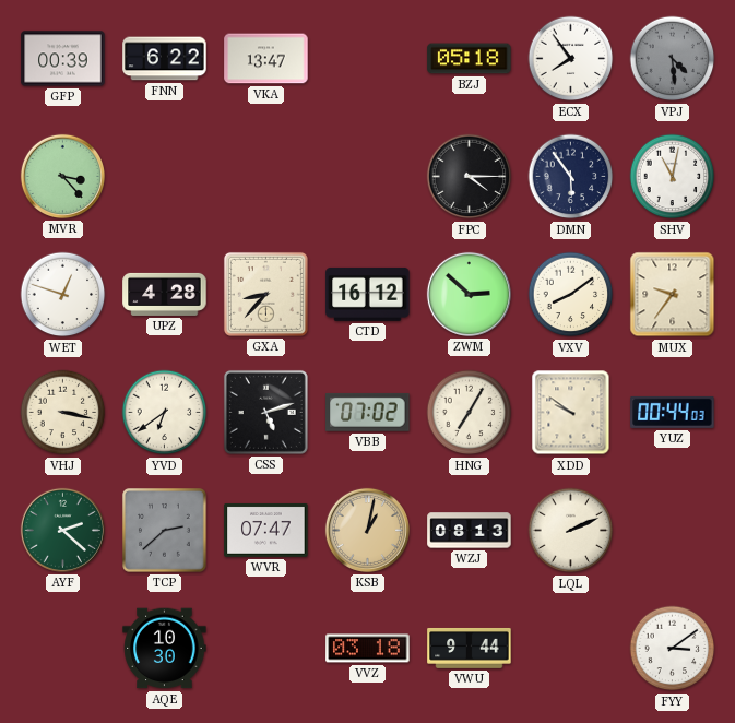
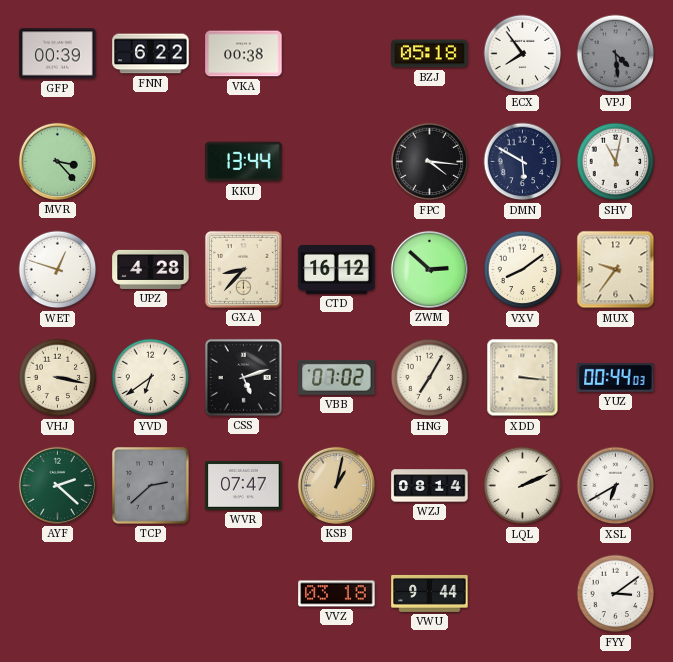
VKA: 13:47 -> 00:38 (244, 54)
KKU: none -> 13:44 (244, 162)
FPC: 4:15 -> 4:16 (430, 162)
DMN: 5:54 -> 5:50 (523, 162)
XDD: 9:51 -> 3:16 (523, 378)
WZJ: 08:13 -> 08:14 (430, 486)
XSL: none -> 6:40 (616, 486)
AQE: 10:30 -> none (165, 649)
